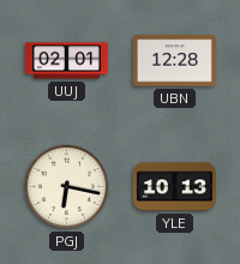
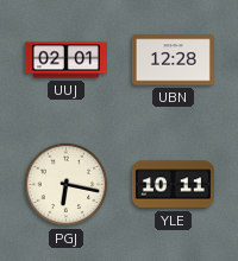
YLE: 10:13 -> 10:11 (173, 185)
